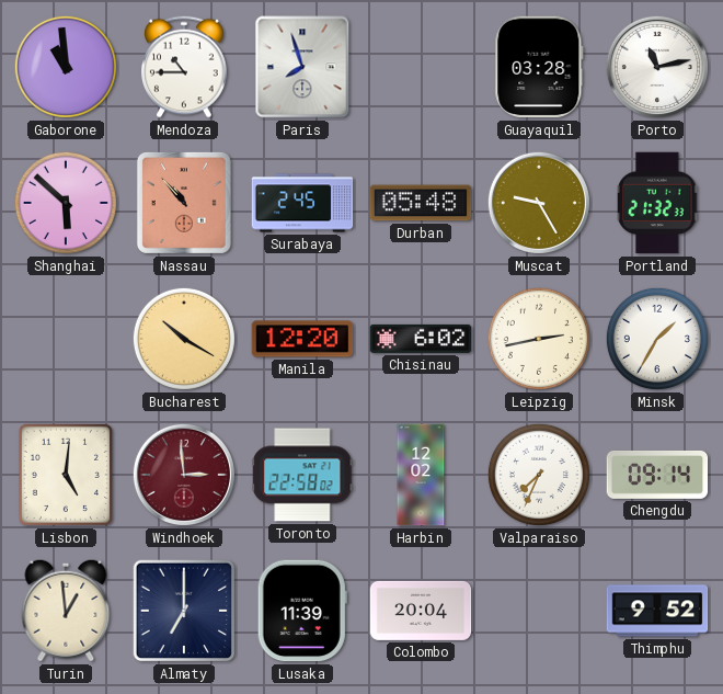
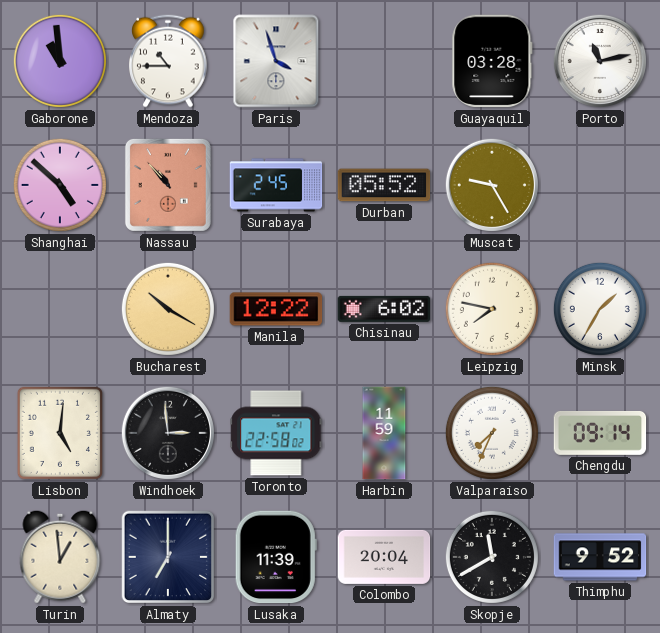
Paris: 7:57 -> 3:57 (276, 61)
Shanghai: 5:52 -> 4:52 (60, 185)
Durban: 05:48 -> 05:52 (384, 185)
Portland: 21:32 -> none (658, 203)
Manila: 12:20 -> 12:22 (276, 309)
Leipzig: 2:43 -> 7:47 (492, 309)
Windhoek dial: burgundy -> black (168, 433)
Harbin: 12:02 -> 11:59 (384, 433)
Skopje: none -> 11:40 (492, 557)
